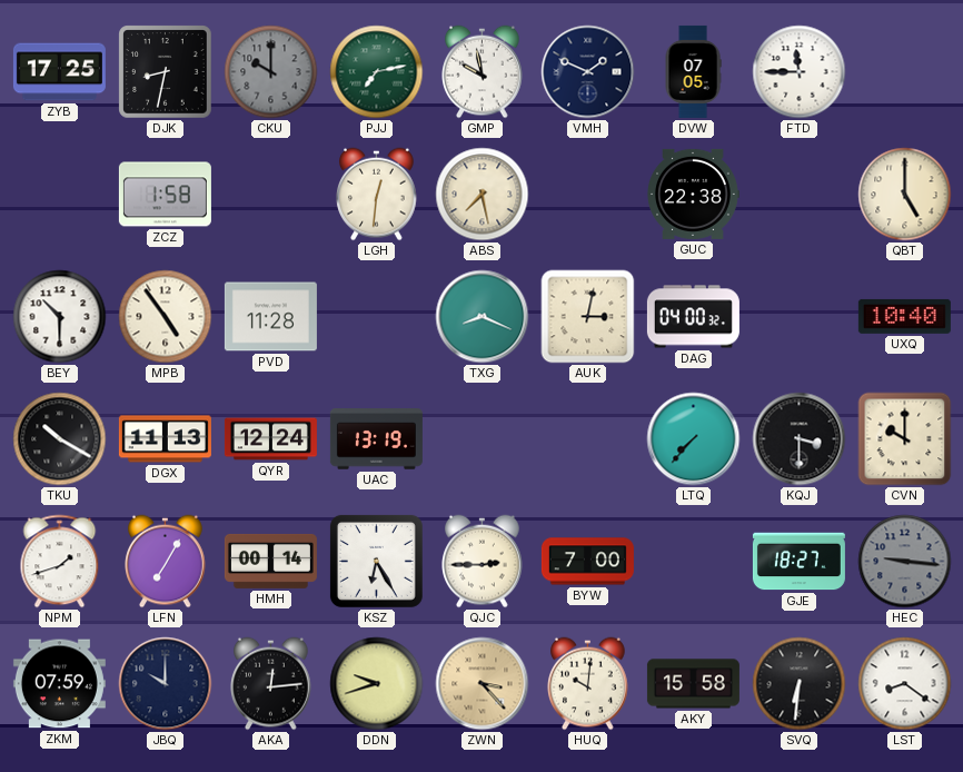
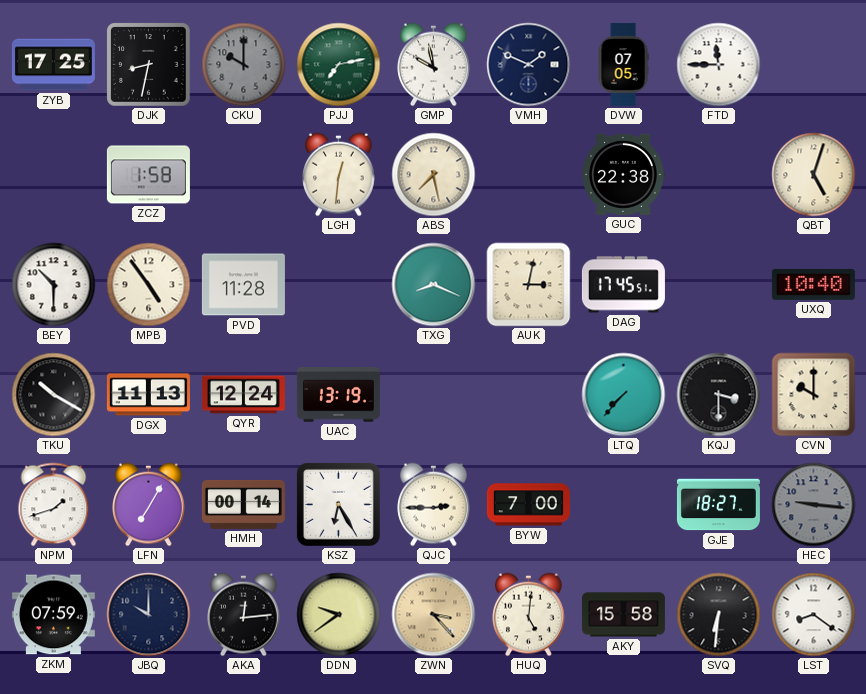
QBT: 5:00 -> 5:03 (814, 175)
DAG: 04:00 -> 17:45 (623, 285)
DDN: 9:42 -> 9:39 (339, 615)
HUQ: 10:01 -> 5:01 (529, 615)
